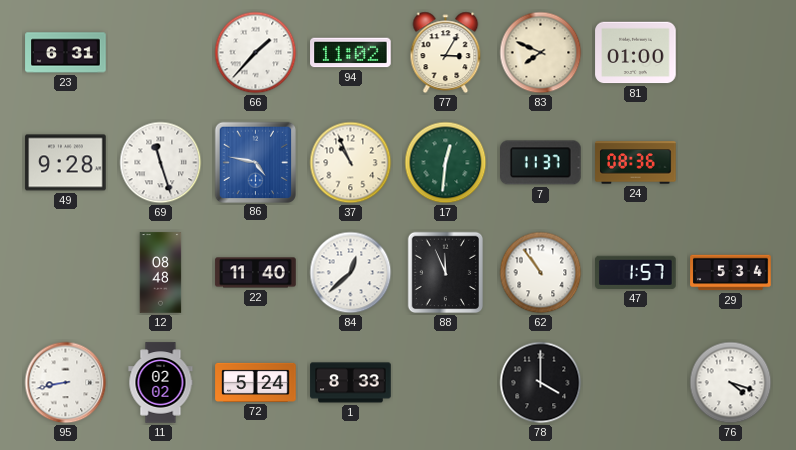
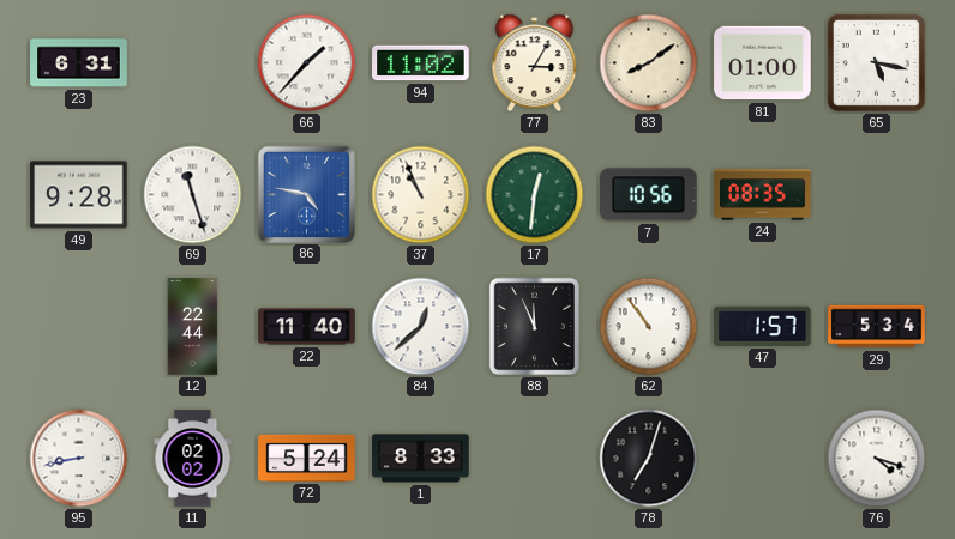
83: 7:49 -> 8:09 (649, 63)
65: none -> 5:17 (876, 62)
7: 11:37 -> 10:56 (649, 195)
24: 08:36 -> 08:35 (763, 195)
12: 08:48 -> 22:44 (193, 327)
78: 4:00 -> 7:03 (649, 459)
